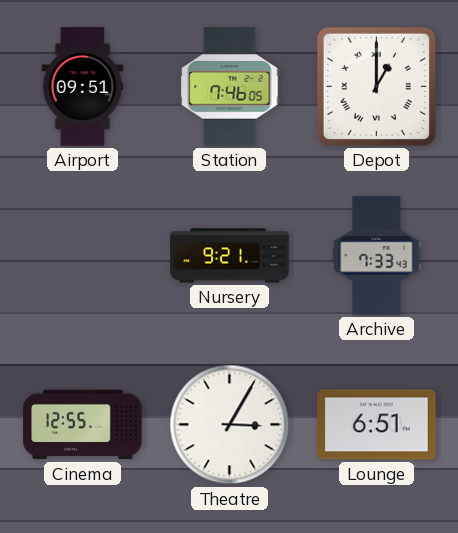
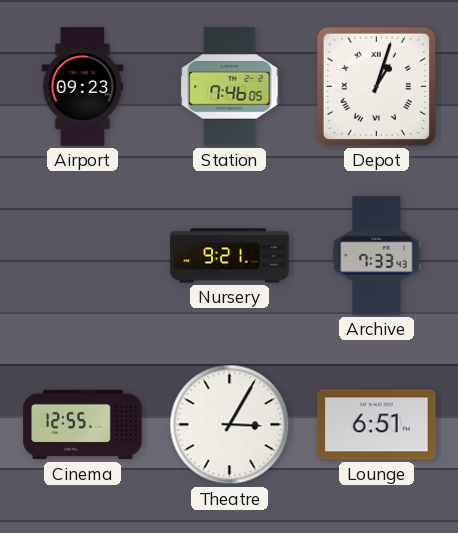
Airport: 09:51 -> 09:23 (83, 87)
Depot: 1:00 -> 1:03 (376, 86)
